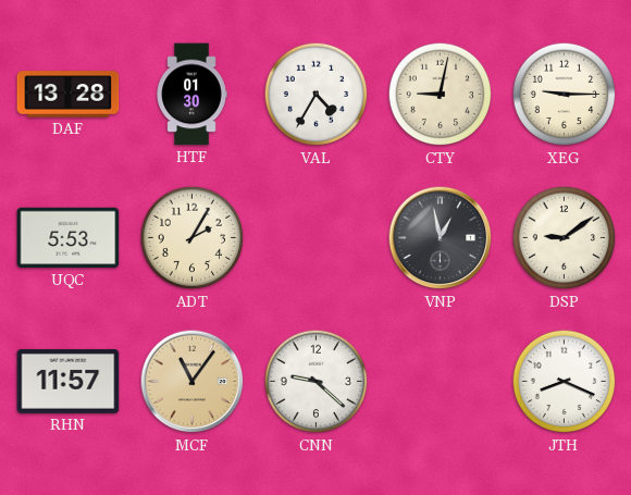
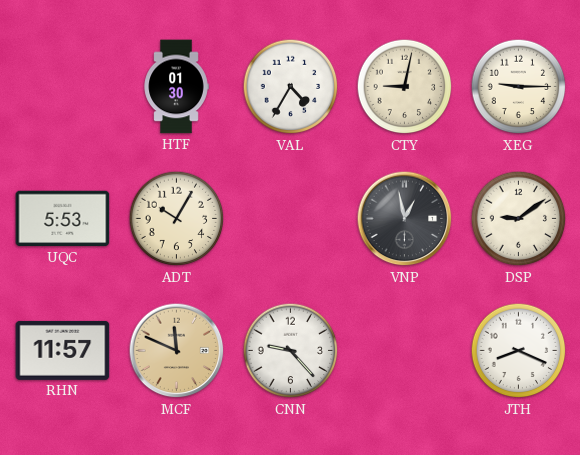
DAF: 13:28 -> none (69, 95)
ADT: 2:05 -> 10:05 (177, 219)
MCF: 11:06 -> 11:49 (177, 351)
CNN: 9:22 -> 9:23 (291, 351)
